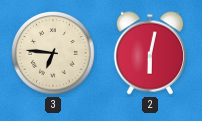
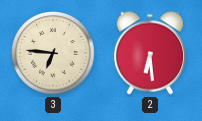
2: 6:02 -> 6:29 (150, 53)
